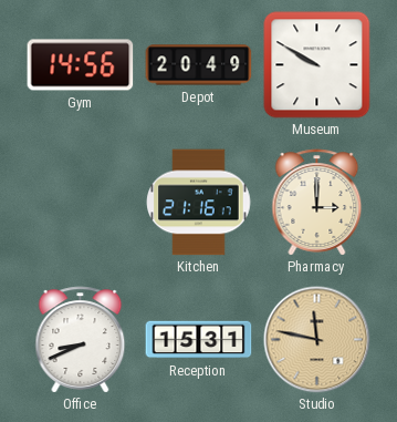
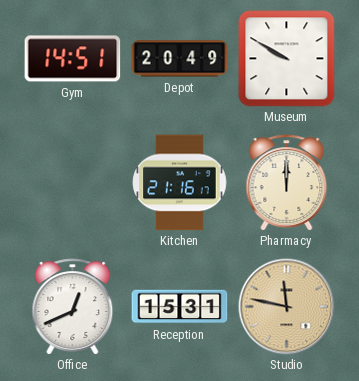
Gym: 14:56 -> 14:51 (73, 59)
Pharmacy: 3:00 -> 12:00 (287, 183)
Office: 8:41 -> 12:41 (73, 307)
